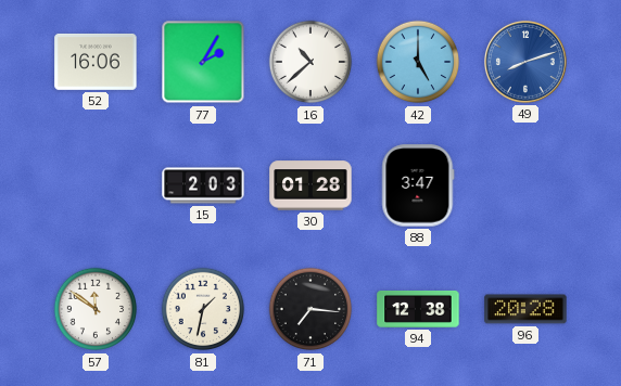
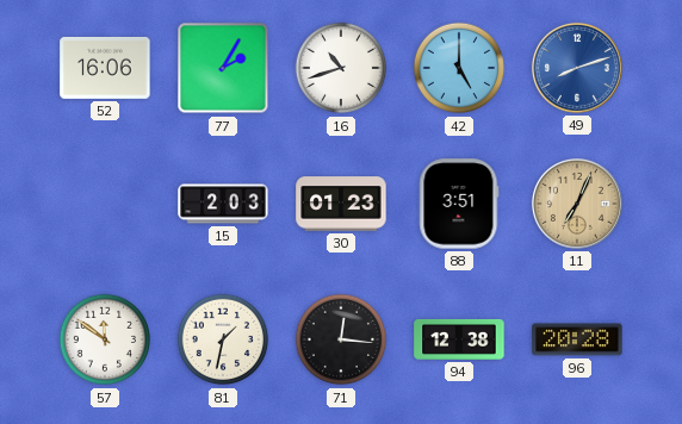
16: 10:38 -> 10:42 (341, 68)
30: 01:28 -> 01:23 (341, 204)
88: 3:47 -> 3:51 (459, 204)
11: none -> 7:04 (577, 204)
71: 7:16 -> 12:16 (341, 339)
